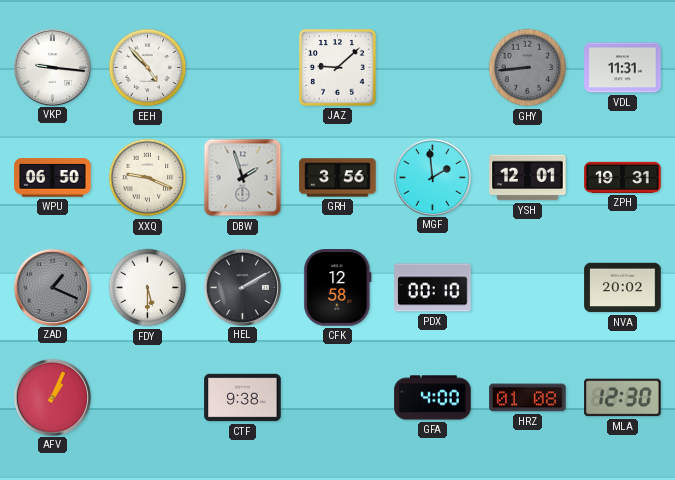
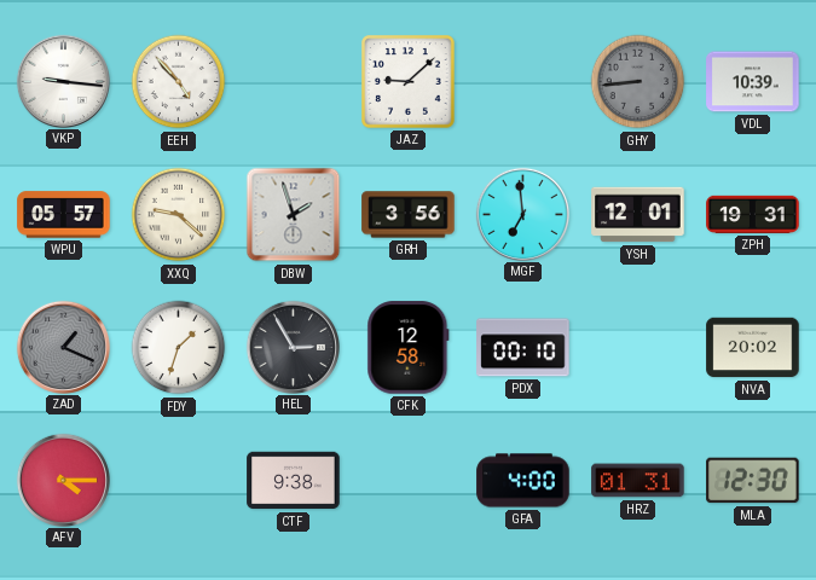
VDL: 11:31 -> 10:39 (753, 82)
WPU: 06:50 -> 05:57 (64, 215)
XXQ: 9:19 -> 9:22 (179, 215)
MGF: 1:59 -> 6:59 (522, 214)
FDY: 5:30 -> 1:33 (179, 348)
HEL: 2:10 -> 2:55 (293, 347)
AFV: 1:04 -> 4:15 (63, 480)
HRZ: 01:08 -> 01:31 (638, 481)
